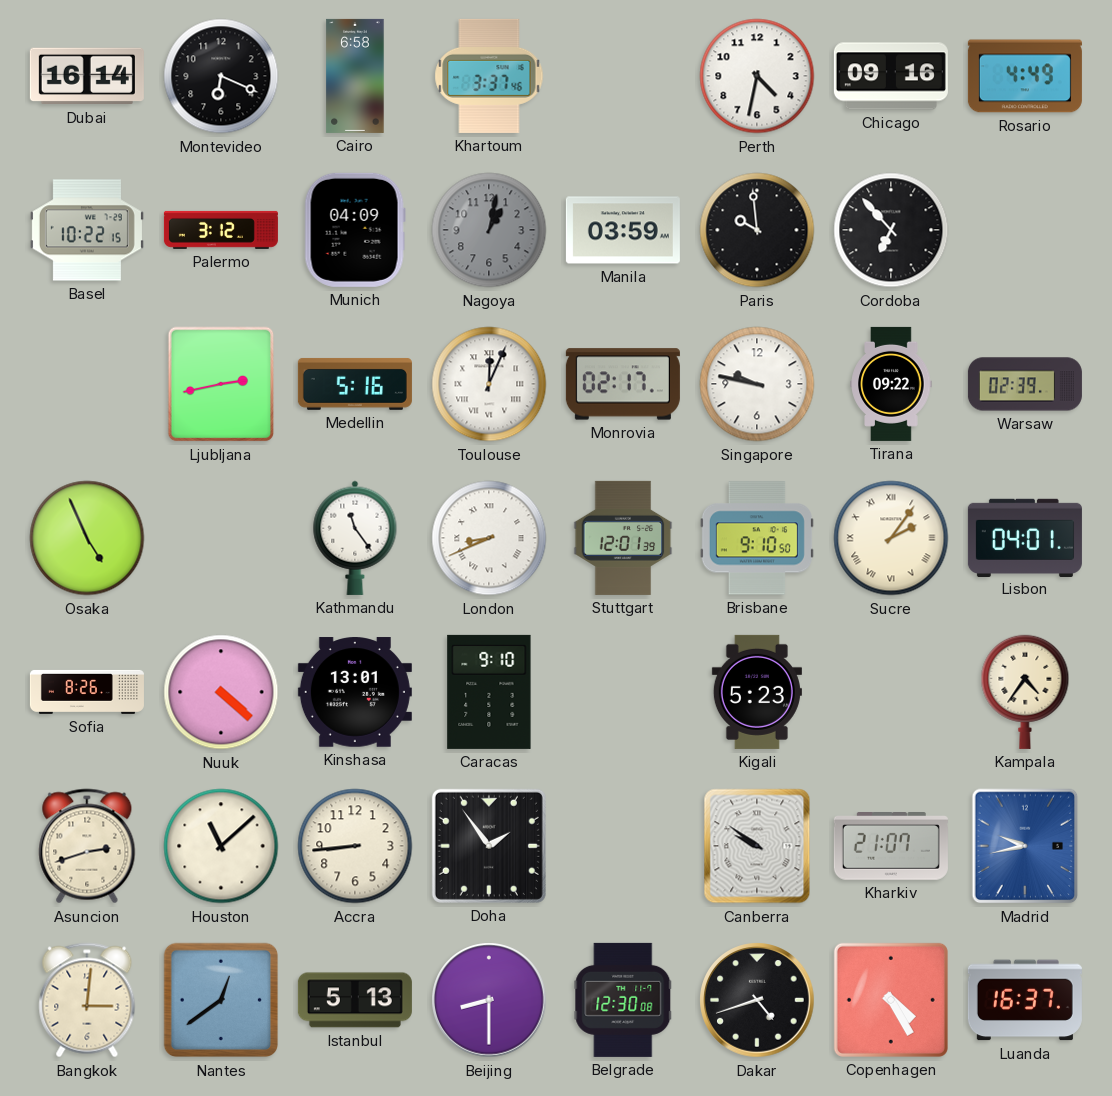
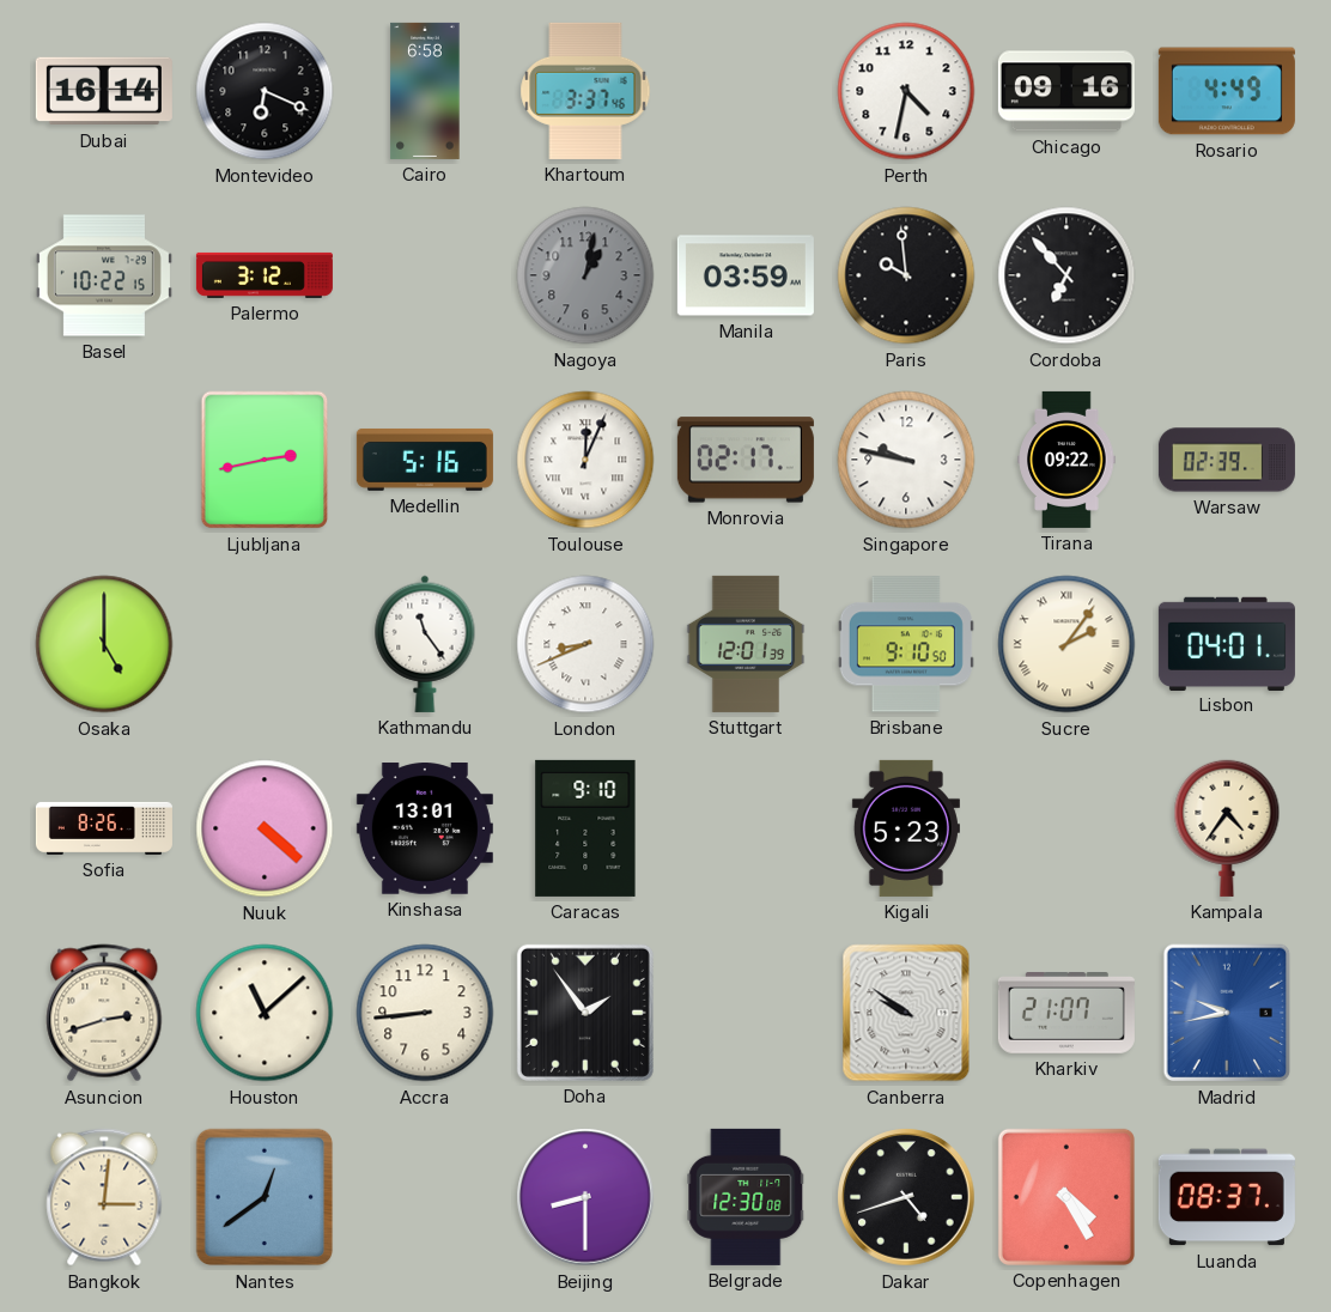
Munich: 04:09 -> none (355, 230)
Osaka: 4:56 -> 5:00 (104, 644)
Istanbul: 5:13 -> none (355, 1000)
Luanda: 16:37 -> 08:37 (1227, 1197)
